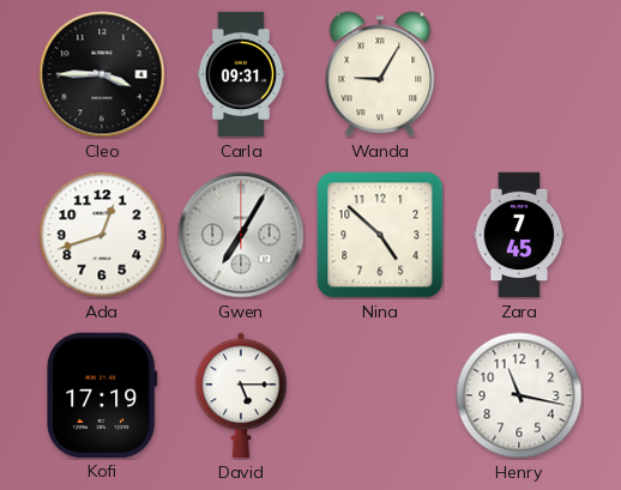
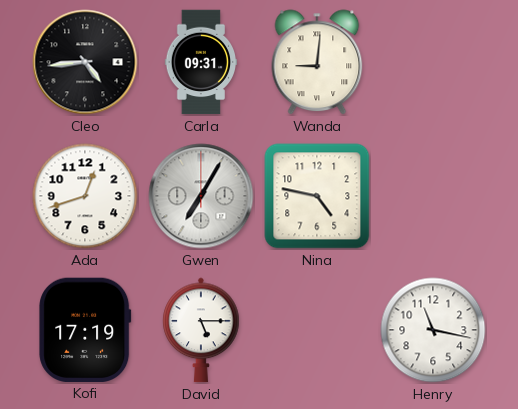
Cleo: 3:45 -> 4:44 (85, 62)
Wanda: 9:05 -> 9:01 (317, 62)
Nina: 4:52 -> 4:47 (317, 196)
Zara: 7:45 -> none (519, 235)
